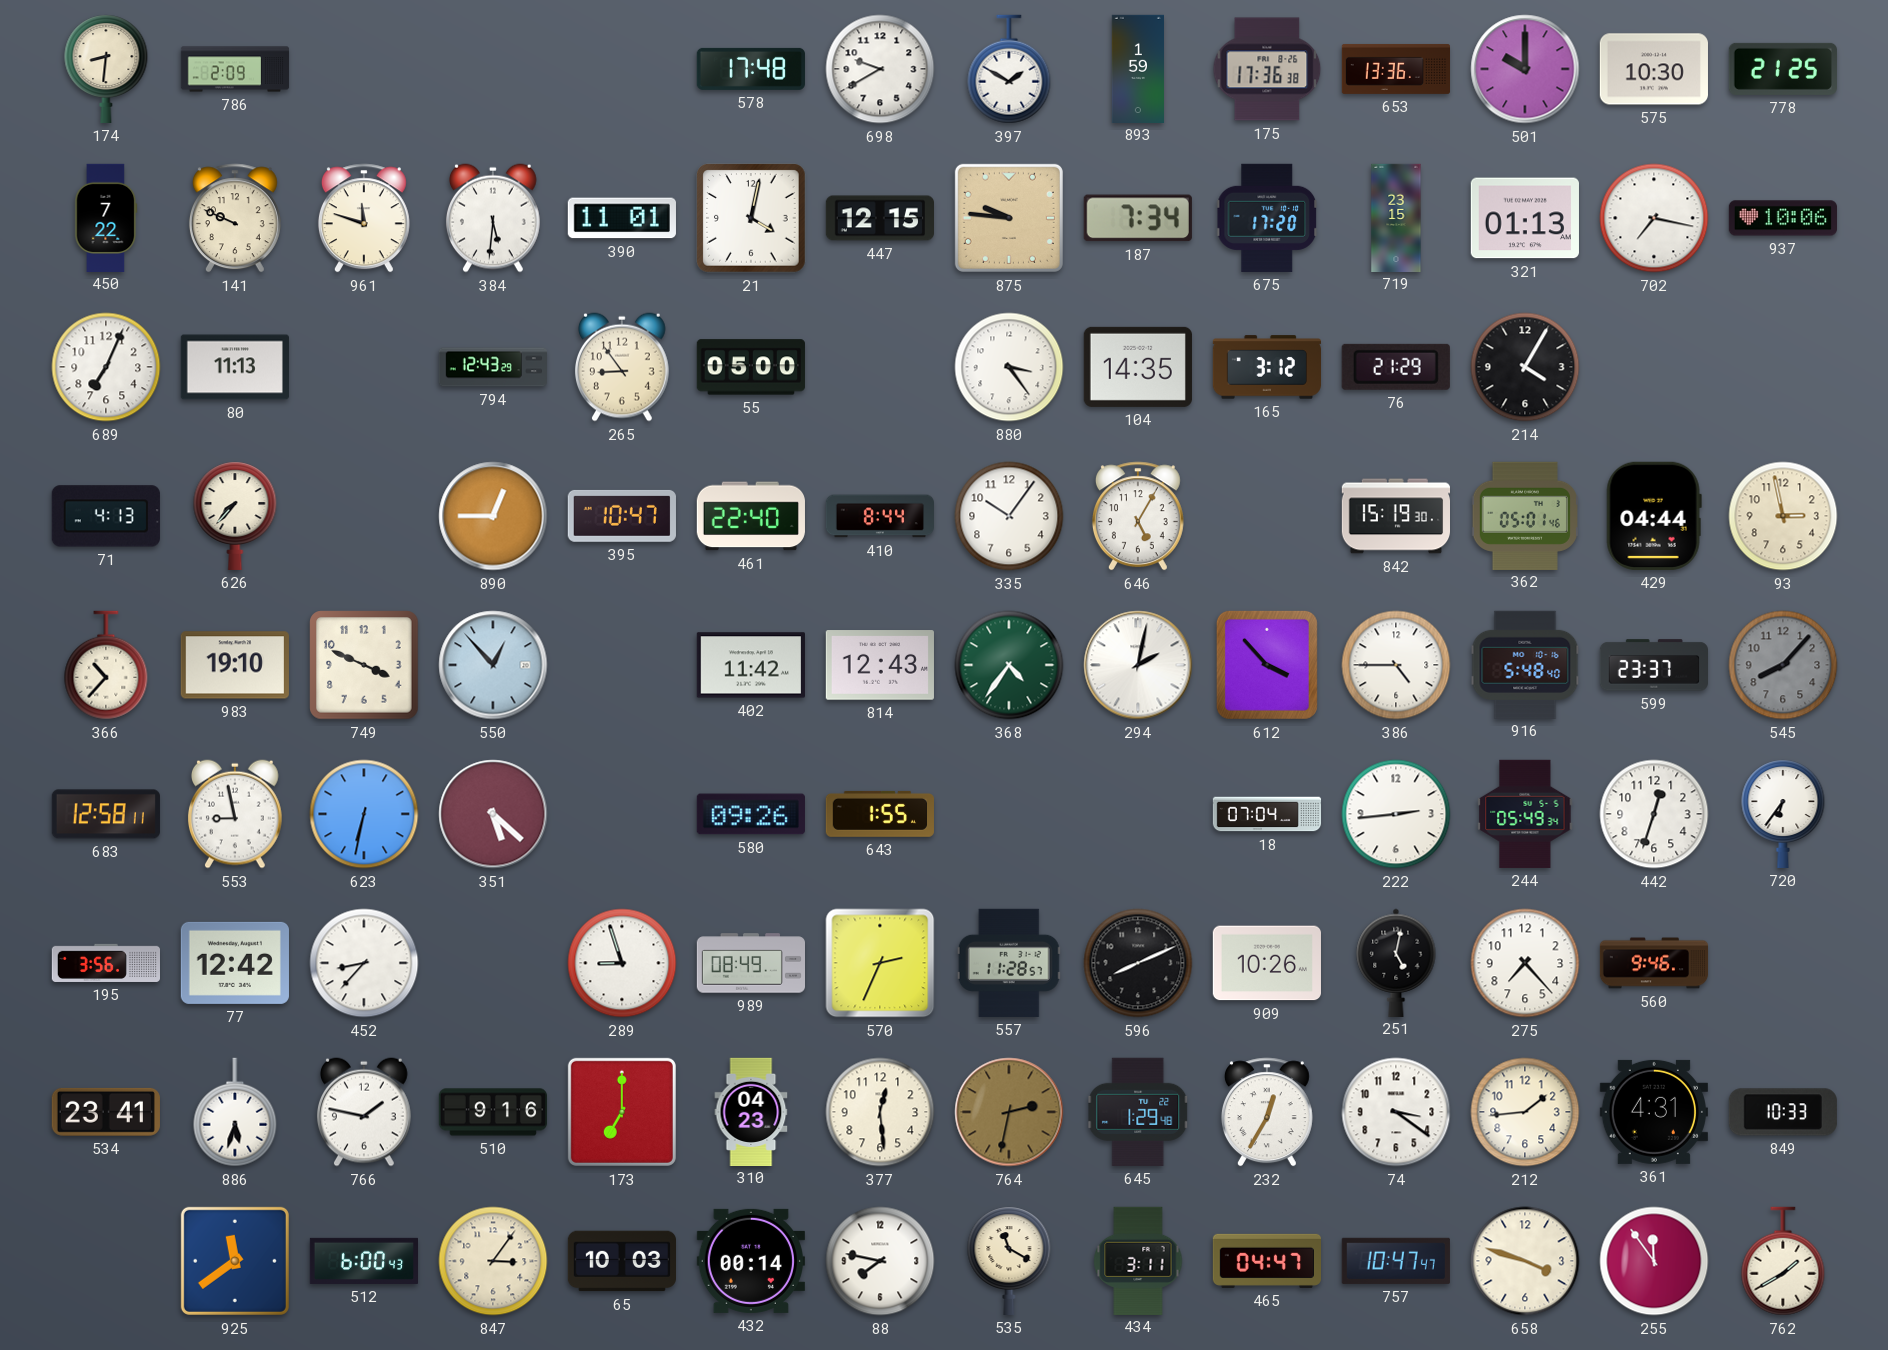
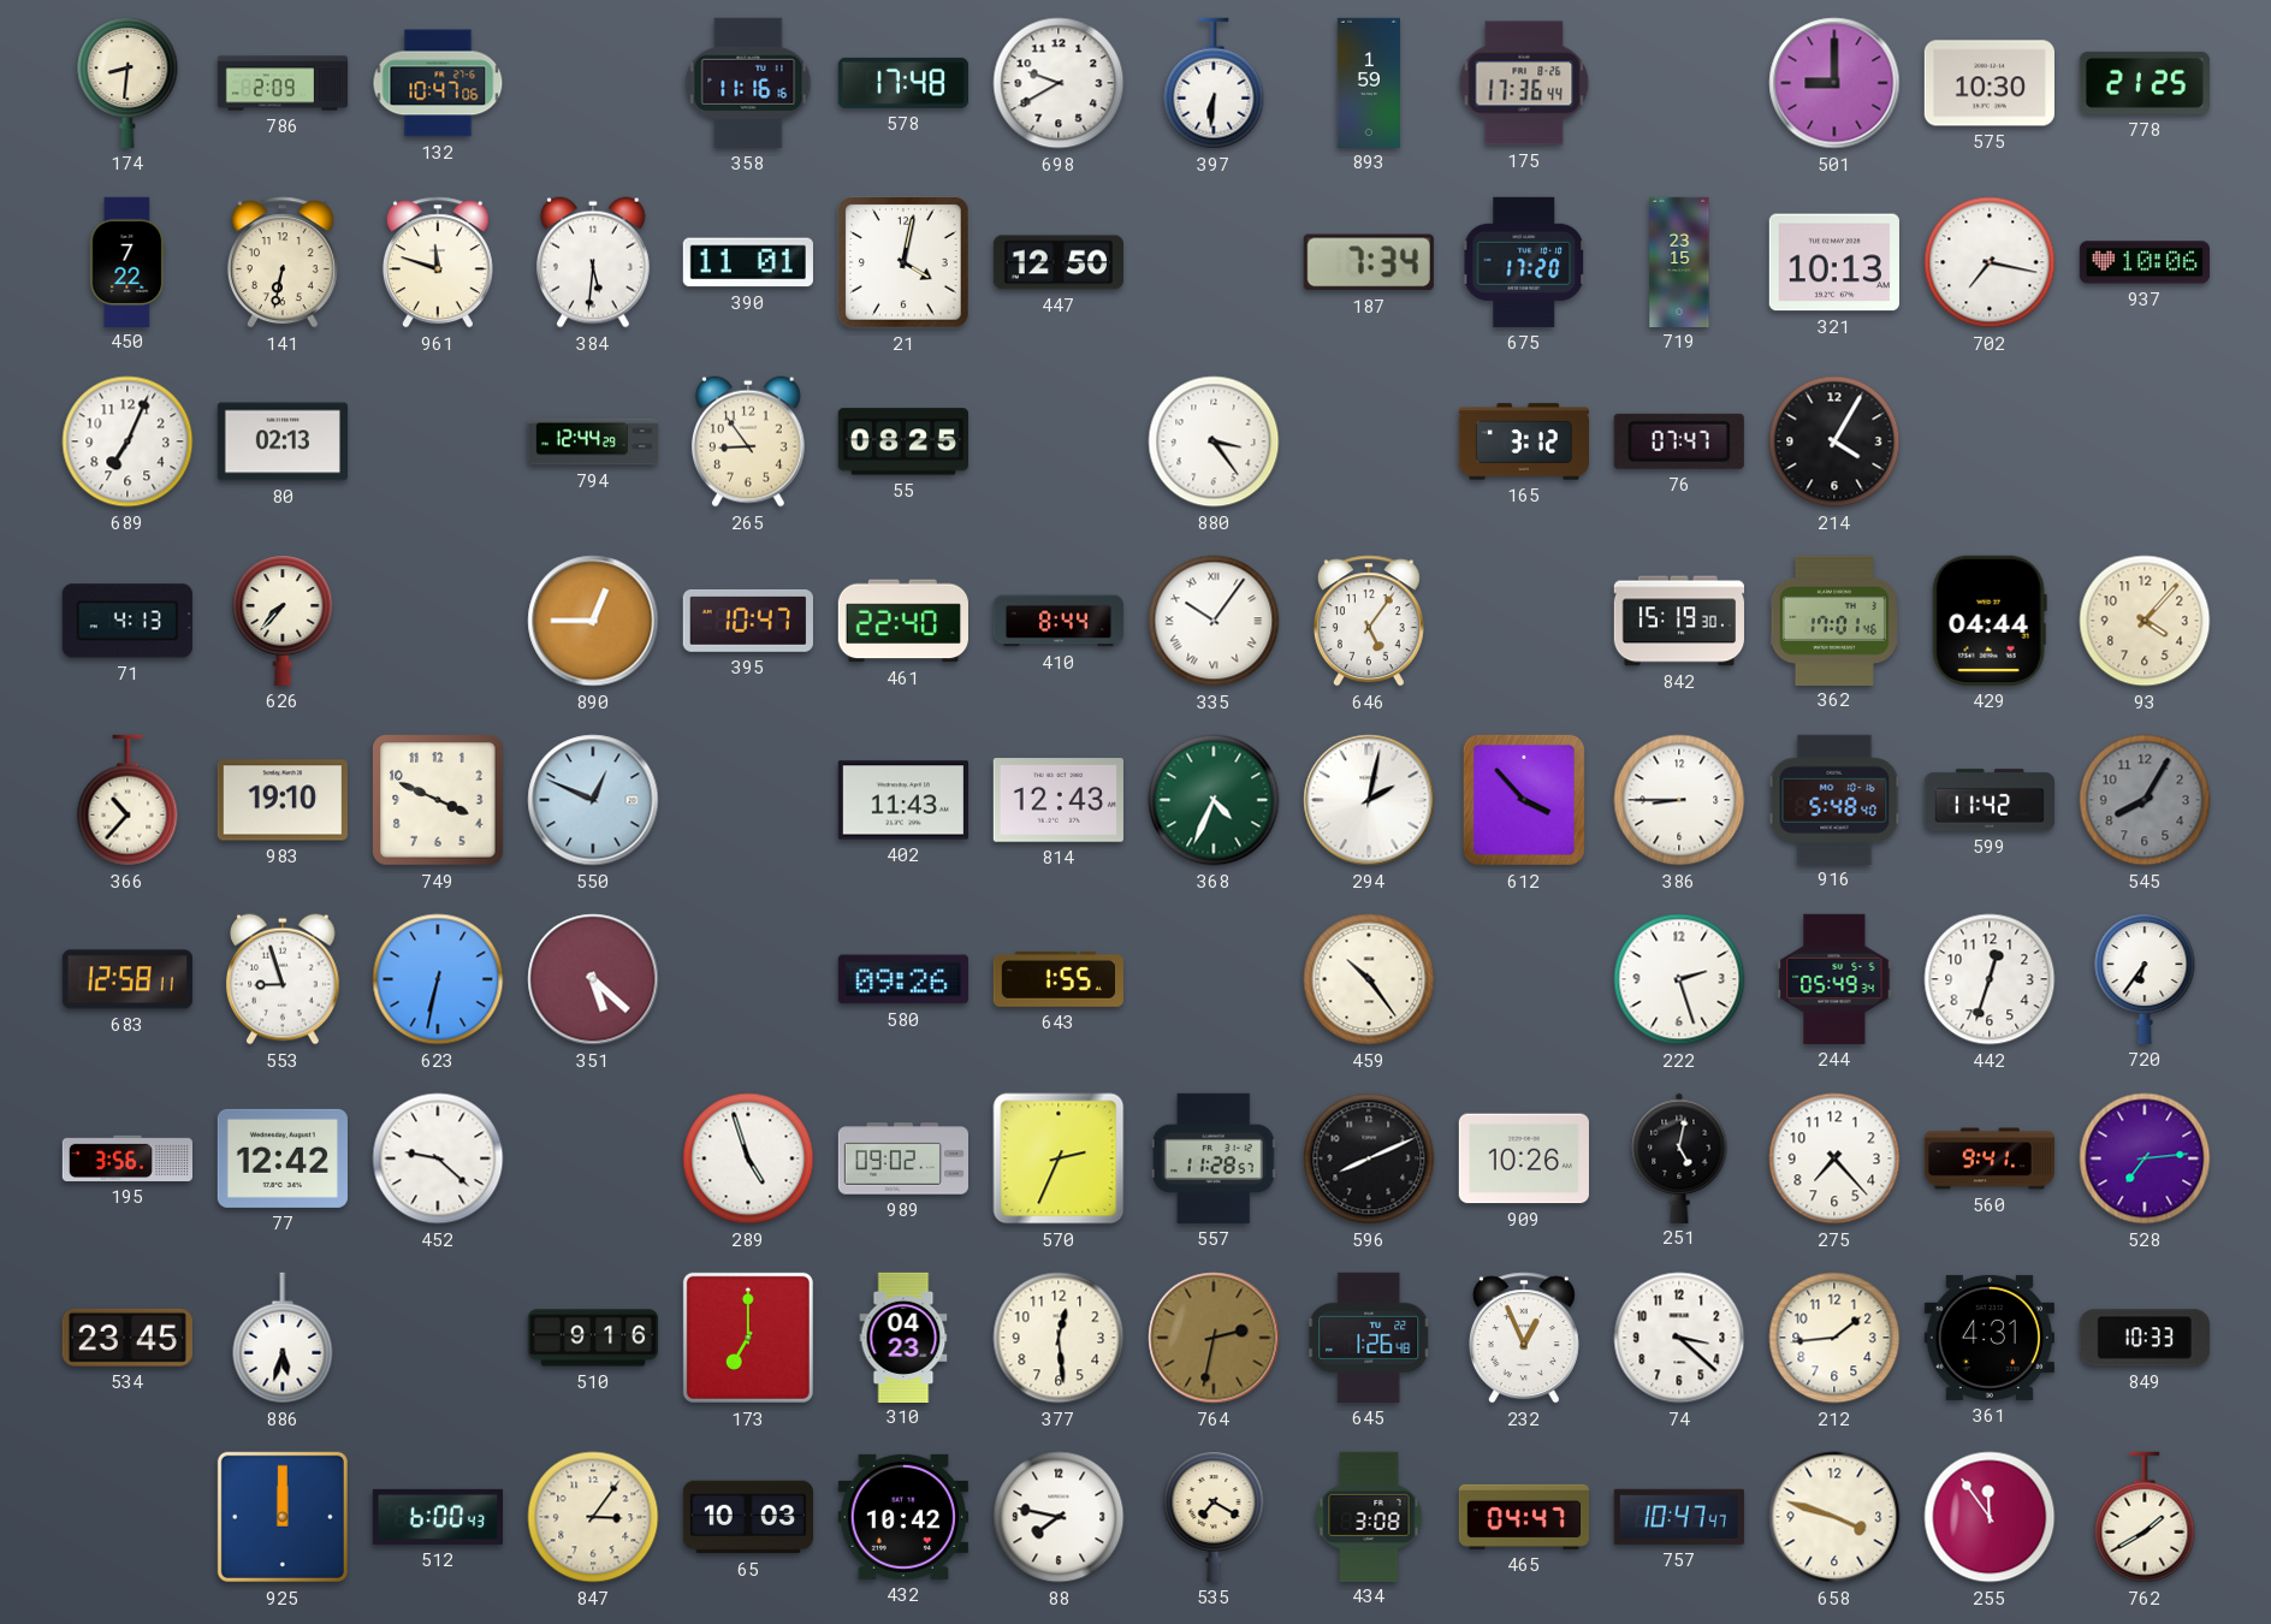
132: none -> 10:47 (438, 83)
358: none -> 11:16 (748, 83)
397: 1:50 -> 6:31 (1214, 83)
175: 17:36:38 -> 17:36:44 (1524, 83)
653: 13:36 -> none (1395, 69)
501: 10:00 -> 9:00 (1834, 83)
141: 9:49 -> 6:32 (283, 262)
447: 12:15 -> 12:50 (1057, 262)
875: 9:46 -> none (1009, 218)
321: 01:13 -> 10:13 (1834, 262)
80: 11:13 -> 02:13 (283, 441)
794: 12:43 -> 12:44 (592, 441)
55: 05:00 -> 08:25 (903, 441)
104: 14:35 -> none (1138, 367)
76: 21:29 -> 07:47 (1679, 441)
335 numerals: Arabic -> Roman (1214, 621)
646: 5:05 -> 5:06 (1369, 621)
362: 05:01 -> 17:01 (1833, 620)
93: 2:58 -> 4:07 (2145, 621)
550: 12:53 -> 12:49 (593, 800)
402: 11:42 -> 11:43 (903, 800)
368: 4:36 -> 4:34 (1214, 800)
386: 4:45 -> 8:45 (1679, 800)
599: 23:37 -> 11:42 (1988, 800)
545: 8:07 -> 8:05 (2145, 800)
553: 8:58 -> 8:57 (283, 979)
459: none -> 10:24 (1369, 979)
18: 07:04 -> none (1267, 814)
222: 2:44 -> 2:27 (1679, 979)
452: 8:37 -> 9:22 (438, 1158)
289: 8:57 -> 4:57 (748, 1158)
989: 08:49 -> 09:02 (902, 1158)
560: 9:46 -> 9:41 (1990, 1158)
528: none -> 7:14 (2145, 1158)
534: 23:41 -> 23:45 (128, 1338)
766: 1:47 -> none (364, 1112)
645: 1:29 -> 1:26 (1369, 1338)
232: 12:35 -> 12:56 (1524, 1338)
74: 3:21 -> 3:22 (1679, 1338)
925: 11:39 -> 12:00 (283, 1517)
432: 00:14 -> 10:42 (903, 1517)
535: 11:20 -> 7:20 (1214, 1517)
434: 3:11 -> 3:08 (1369, 1516)
